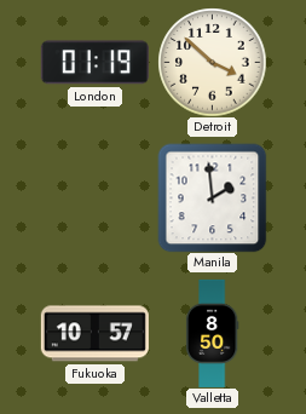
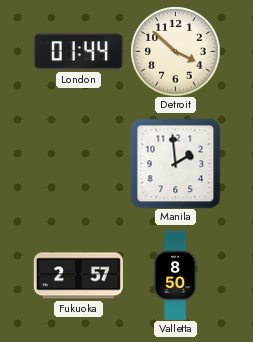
London: 01:19 -> 01:44 (78, 52)
Fukuoka: 10:57 -> 2:57 (78, 276)
